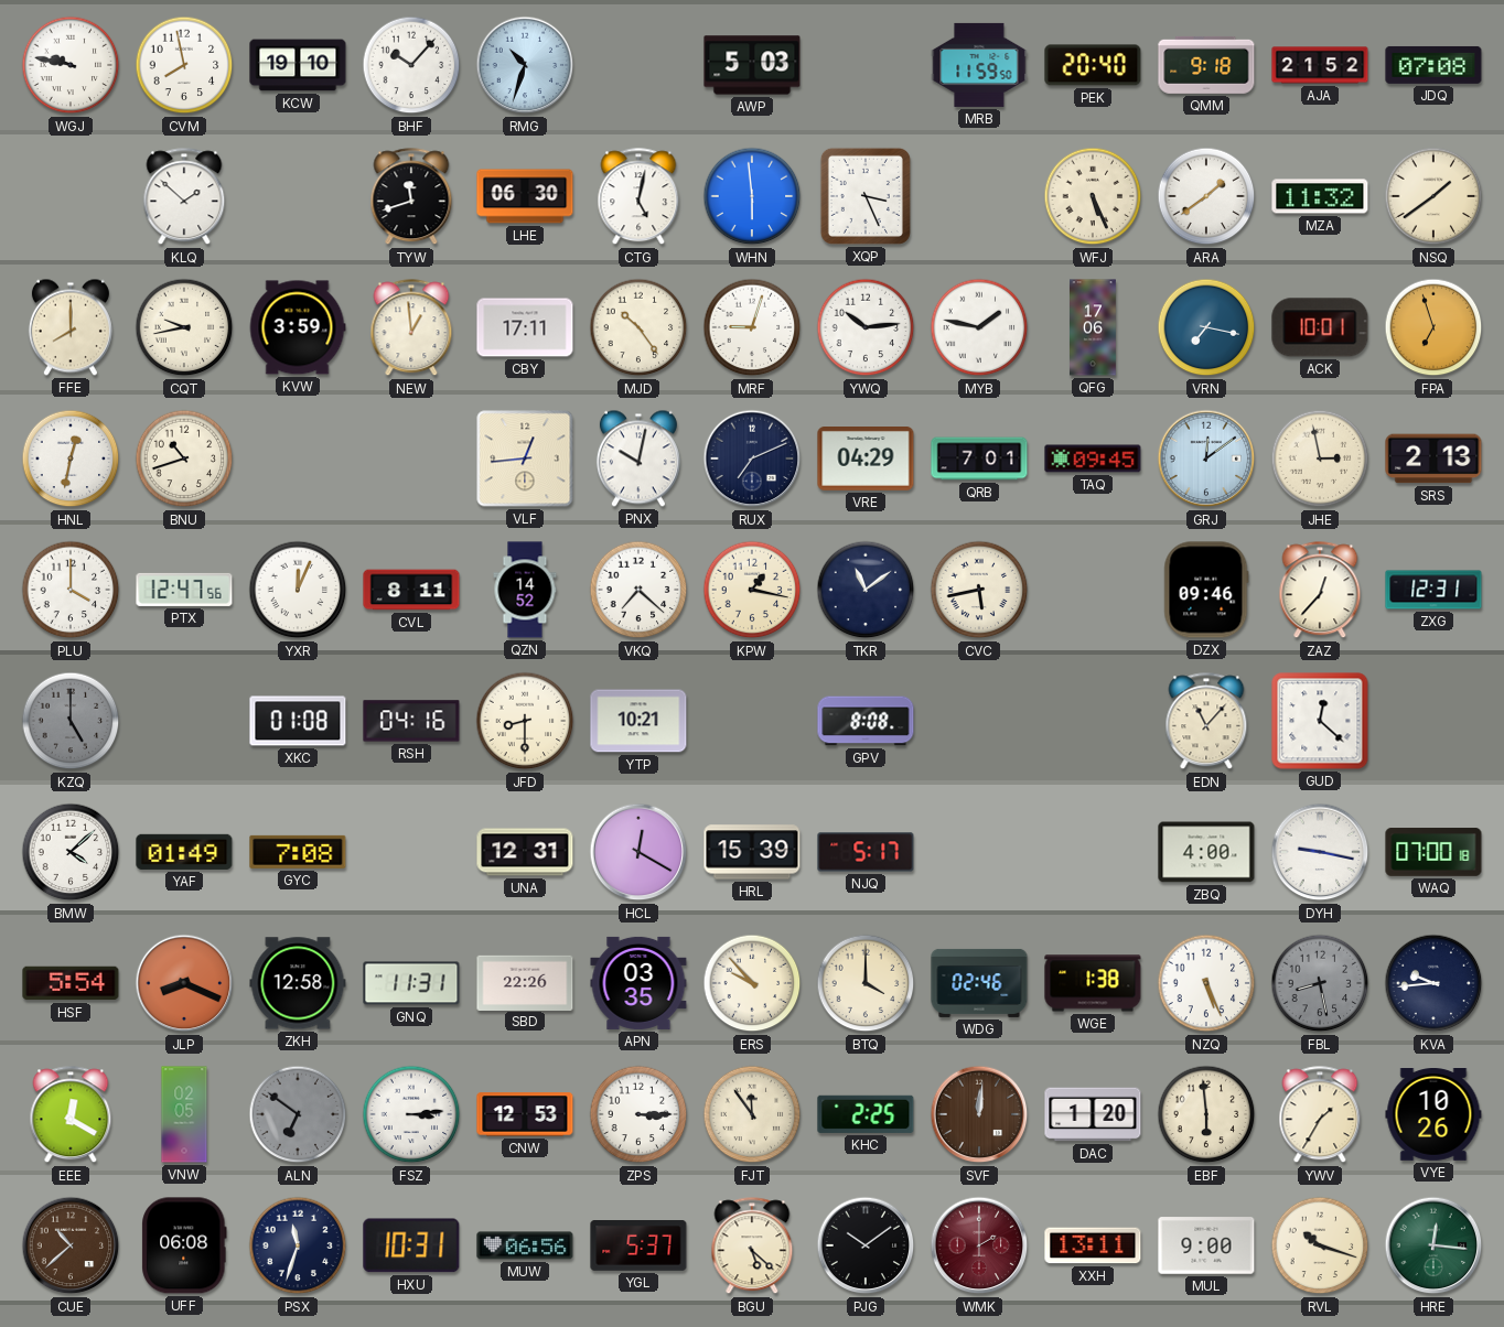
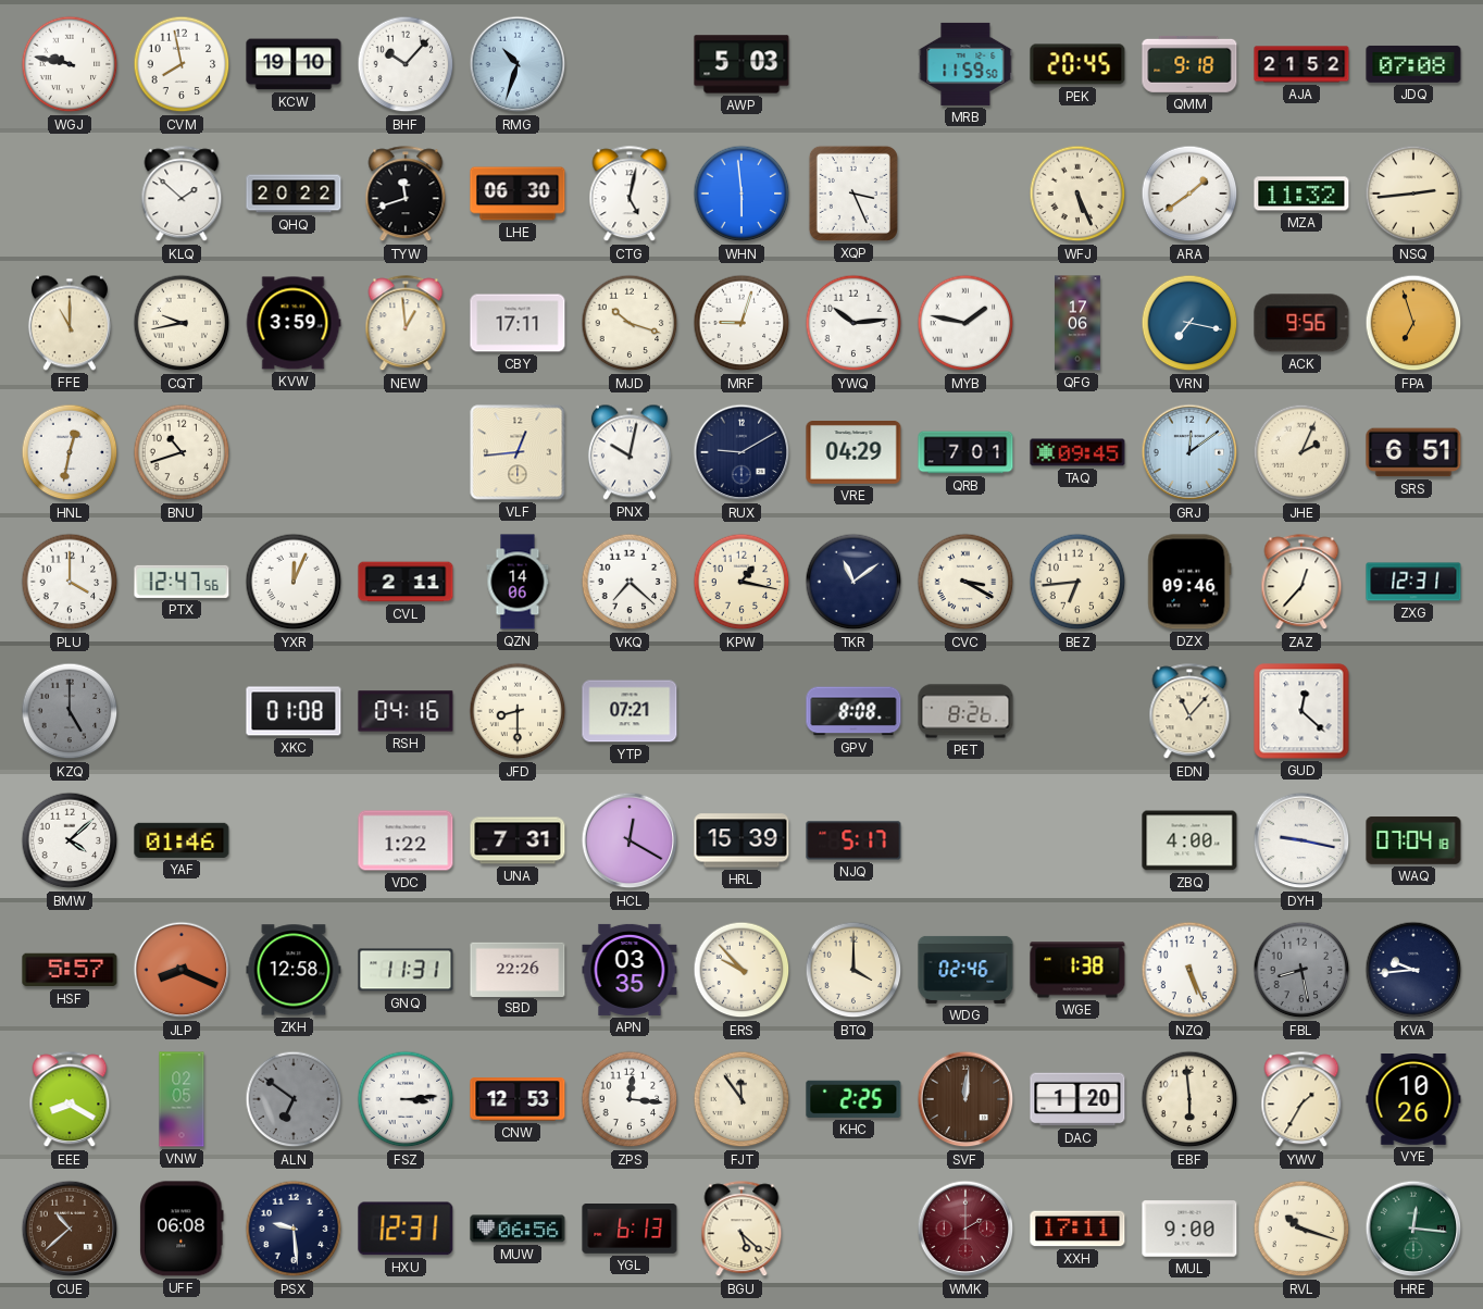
PEK: 20:40 -> 20:45 (1077, 64)
QHQ: none -> 20:22 (294, 194)
NSQ: 1:39 -> 2:44 (1413, 194)
FFE: 8:00 -> 11:00 (70, 323)
MJD: 10:24 -> 10:18 (630, 323)
ACK: 10:01 -> 9:56 (1301, 323)
RUX: 7:11 -> 9:10 (741, 452)
JHE: 2:58 -> 2:04 (1301, 452)
SRS: 2:13 -> 6:51 (1413, 452)
CVL: 8:11 -> 2:11 (406, 582)
QZN: 14:52 -> 14:06 (518, 582)
CVC: 5:43 -> 3:20 (965, 582)
BEZ: none -> 6:44 (1077, 582)
YTP: 10:21 -> 07:21 (630, 711)
PET: none -> 8:26 (965, 711)
YAF: 01:49 -> 01:46 (182, 840)
GYC: 7:08 -> none (298, 852)
VDC: none -> 1:22 (406, 840)
UNA: 12:31 -> 7:31 (518, 840)
WAQ: 07:00 -> 07:04 (1413, 840)
HSF: 5:54 -> 5:57 (70, 970)
EEE: 12:20 -> 8:20 (70, 1100)
ZPS: 3:15 -> 12:16 (630, 1099)
PSX: 11:33 -> 9:29 (294, 1229)
HXU: 10:31 -> 12:31 (406, 1229)
YGL: 5:37 -> 6:13 (630, 1230)
PJG: 10:09 -> none (866, 1245)
XXH: 13:11 -> 17:11 (1077, 1229)
